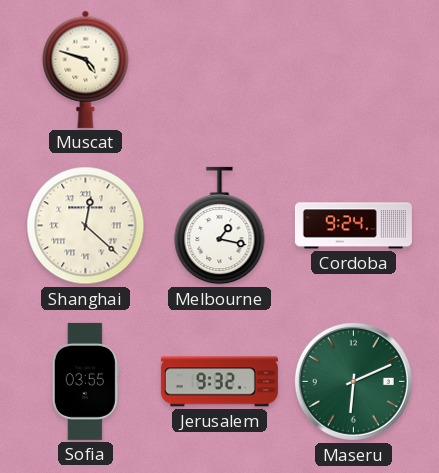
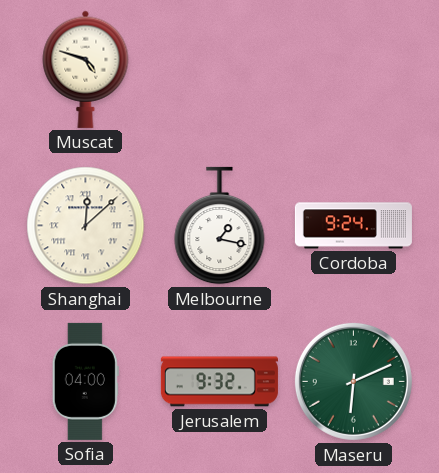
Shanghai: 12:22 -> 12:08 (86, 226)
Sofia: 03:55 -> 04:00 (85, 381)
